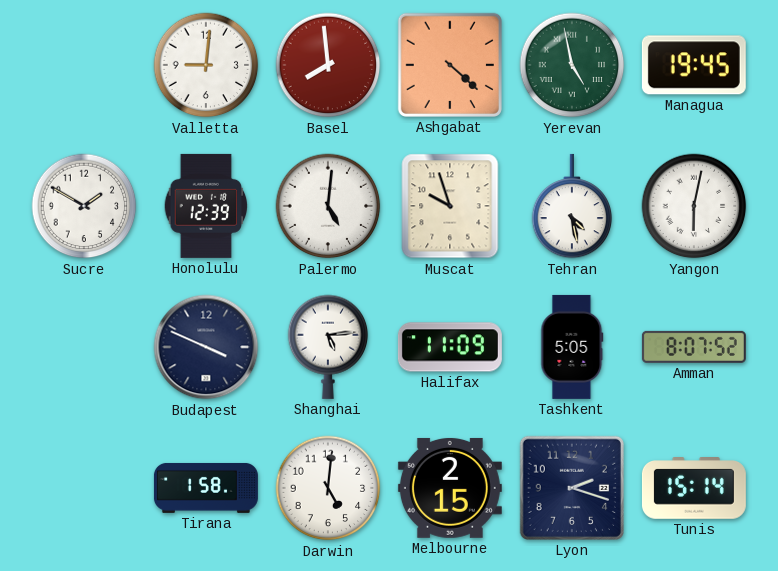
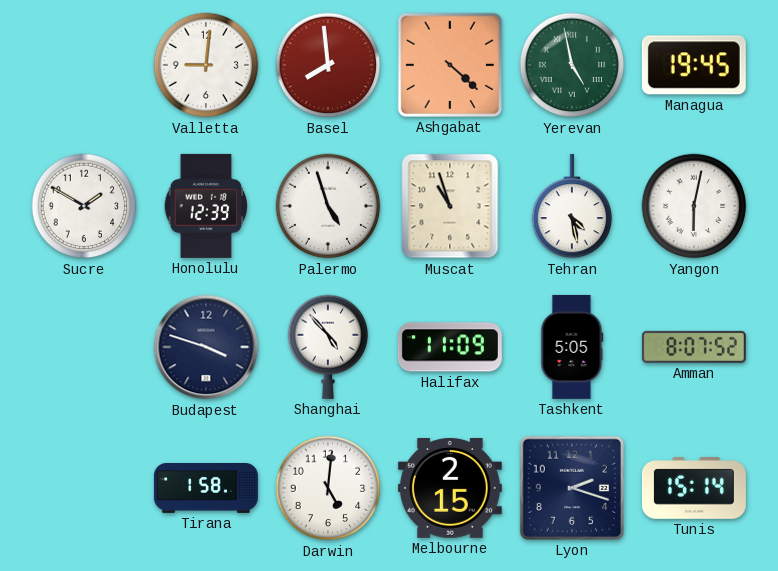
Palermo: 5:01 -> 4:57 (328, 206)
Muscat: 9:57 -> 10:57 (450, 206)
Budapest: 3:49 -> 3:48 (206, 347)
Shanghai: 5:14 -> 4:53 (328, 347)
